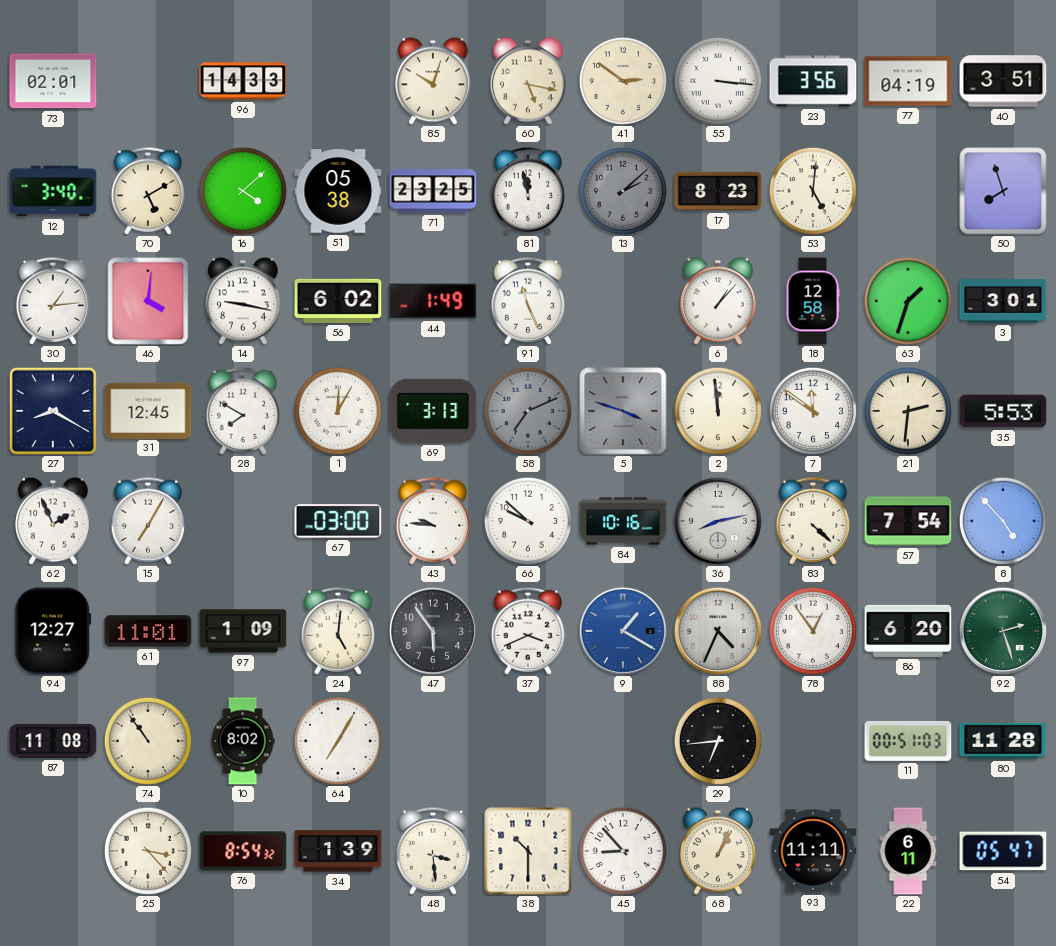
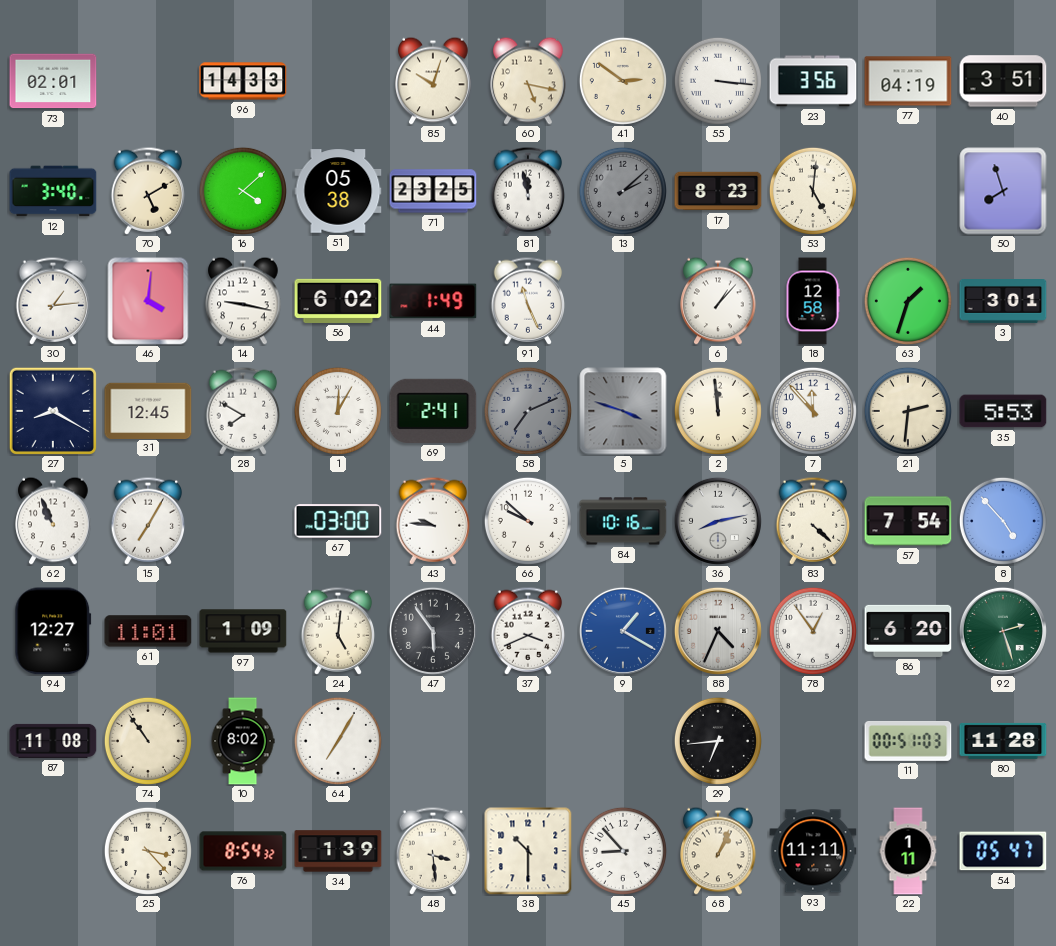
69: 3:13 -> 2:41 (433, 411)
7: 11:51 -> 11:53 (813, 411)
62: 1:56 -> 10:56 (53, 521)
22: 6:11 -> 1:11 (908, 851)
